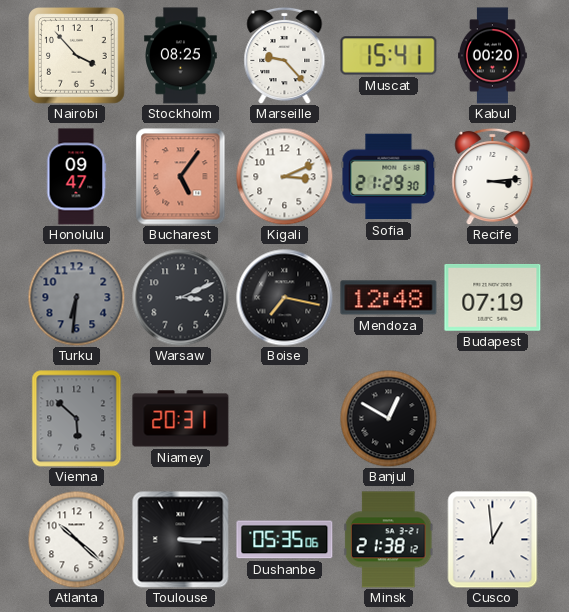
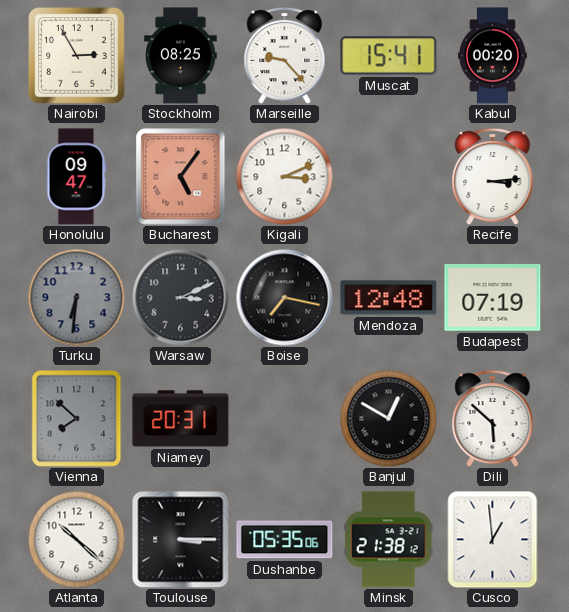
Nairobi: 3:53 -> 2:55 (77, 56)
Sofia: 21:29 -> none (389, 177)
Vienna: 5:52 -> 7:52 (77, 419)
Dili: none -> 5:52 (493, 418)
